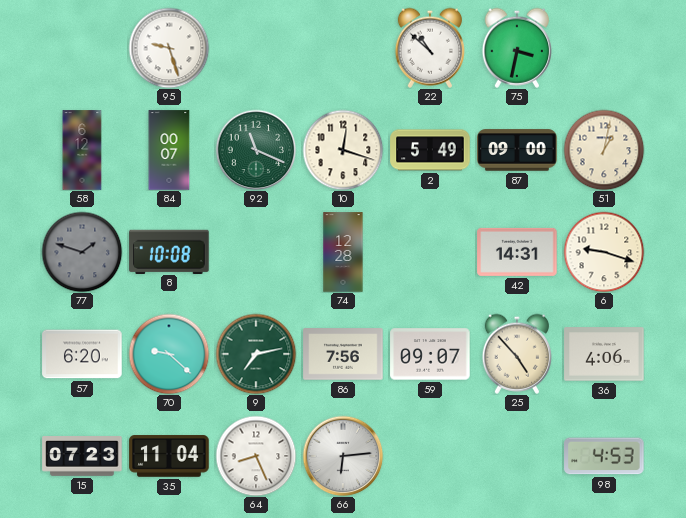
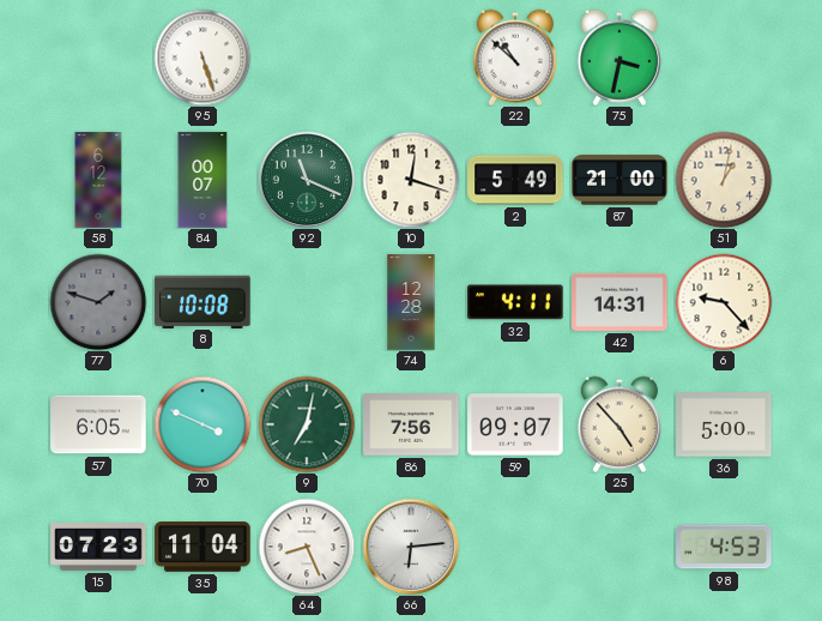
95: 9:27 -> 5:27 (203, 58)
87: 09:00 -> 21:00 (619, 180)
32: none -> 4:11 (515, 302)
6: 9:18 -> 9:23 (724, 302)
57: 6:20 -> 6:05 (98, 424)
70: 9:22 -> 3:49 (203, 424)
9: 7:13 -> 7:02 (307, 424)
36: 4:06 -> 5:00 (724, 424)
